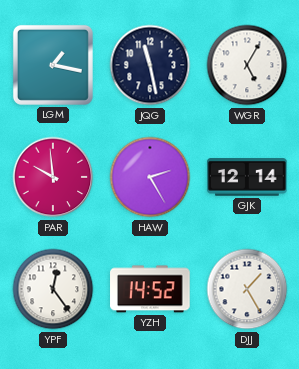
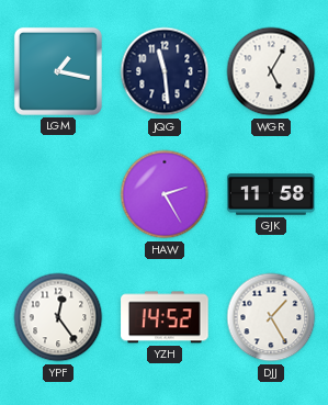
JQG: 11:28 -> 11:29 (165, 71)
PAR: 9:59 -> none (53, 177)
GJK: 12:14 -> 11:58 (271, 194)
